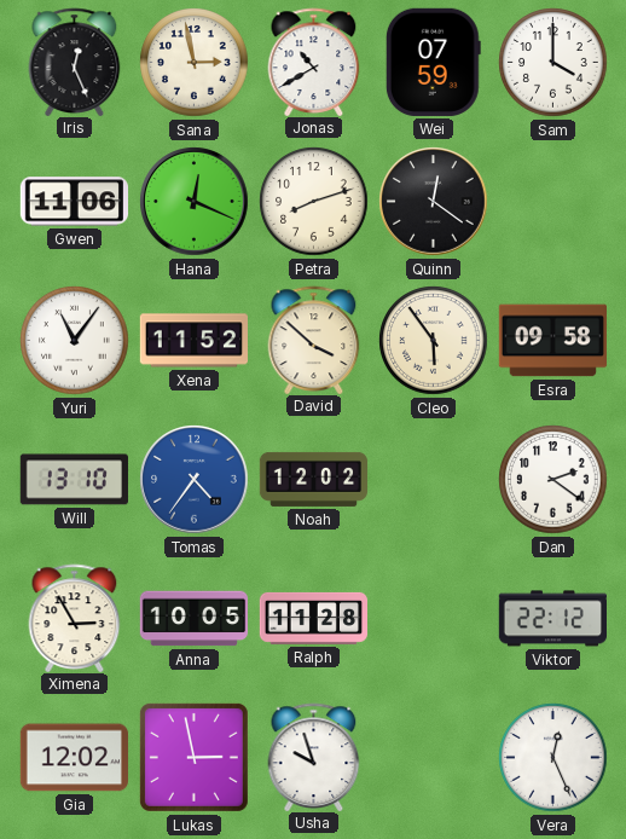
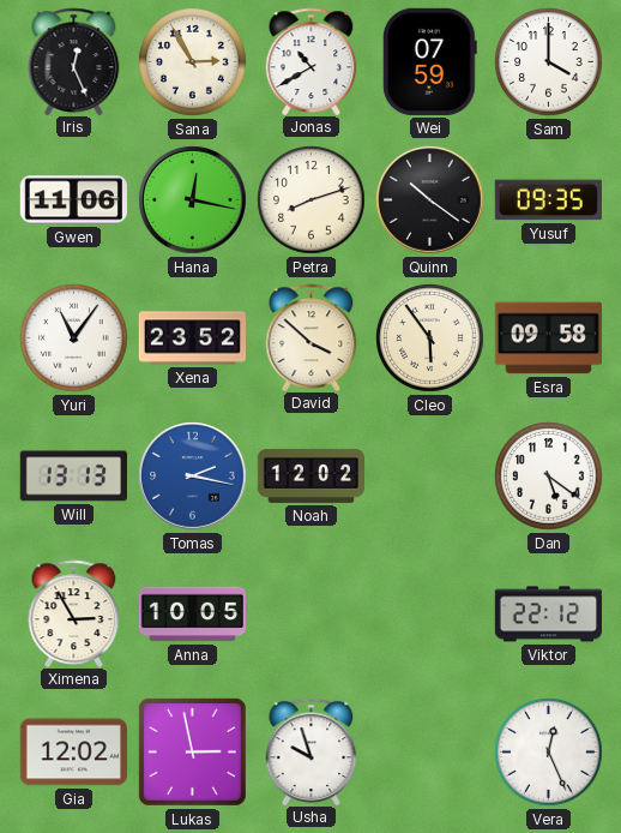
Sana: 2:58 -> 2:55 (193, 62)
Hana: 12:19 -> 12:17 (193, 200)
Quinn: 12:21 -> 10:21 (430, 200)
Yusuf: none -> 09:35 (548, 200)
Xena: 11:52 -> 23:52 (192, 338)
Will: 13:10 -> 13:13 (73, 477)
Tomas: 4:36 -> 2:17 (193, 477)
Dan: 2:21 -> 5:21 (549, 477)
Ralph: 11:28 -> none (313, 618)
